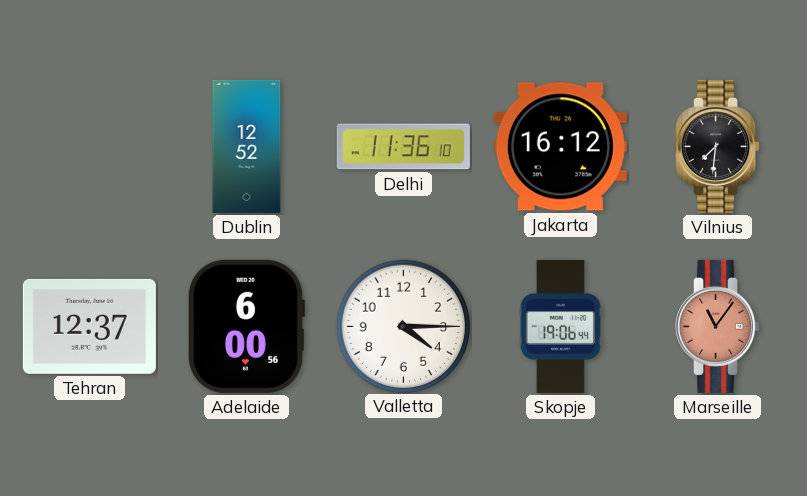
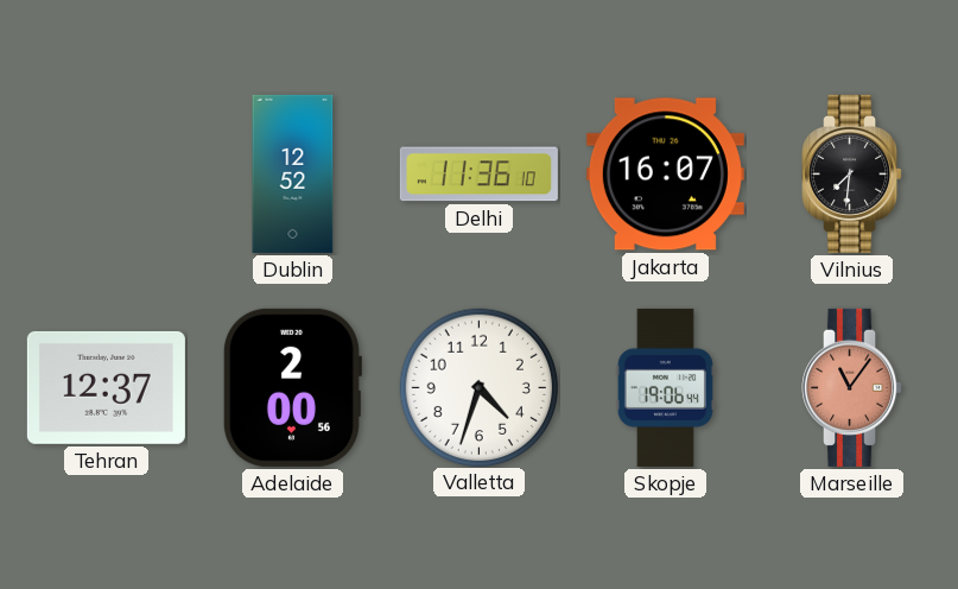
Jakarta: 16:12 -> 16:07 (665, 175)
Adelaide: 6:00 -> 2:00 (292, 387)
Valletta: 4:15 -> 4:33 (478, 387)
